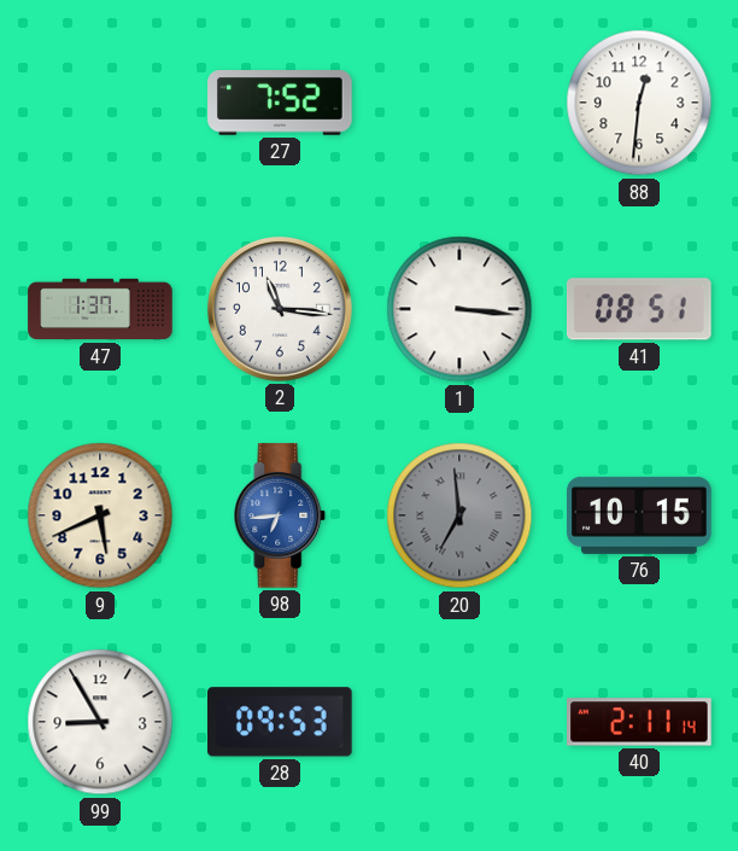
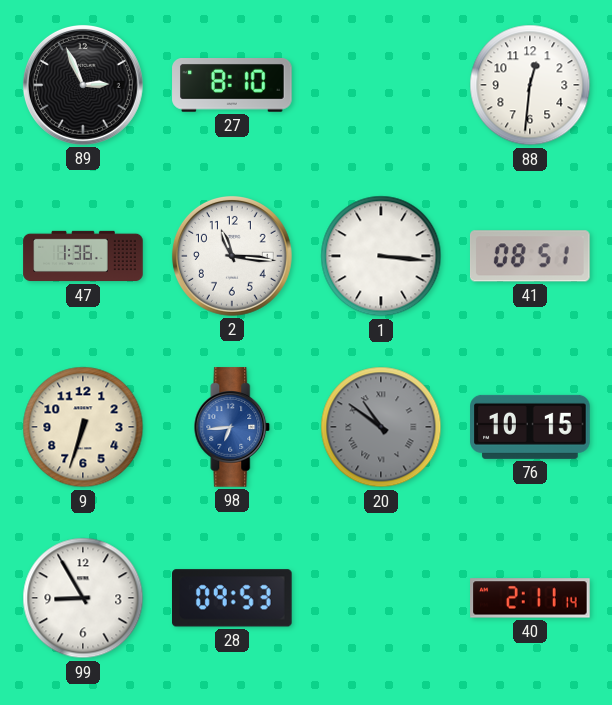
89: none -> 2:56 (83, 85)
27: 7:52 -> 8:10 (232, 86)
47: 1:37 -> 1:36 (83, 256)
9: 5:41 -> 6:33 (83, 427)
20: 6:59 -> 10:51 (381, 427)
